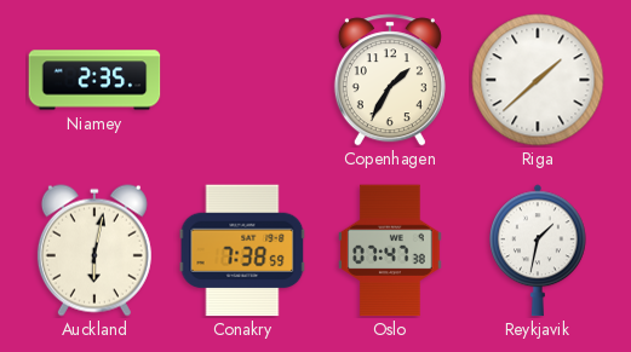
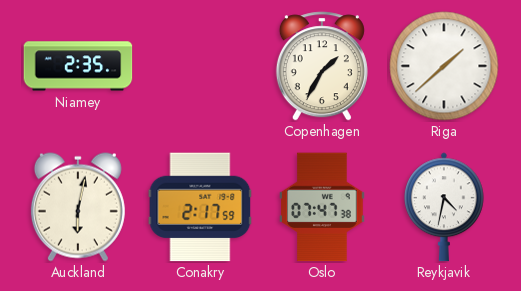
Conakry: 7:38 -> 2:17 (200, 207)
Reykjavik: 1:32 -> 4:32 (445, 207)
